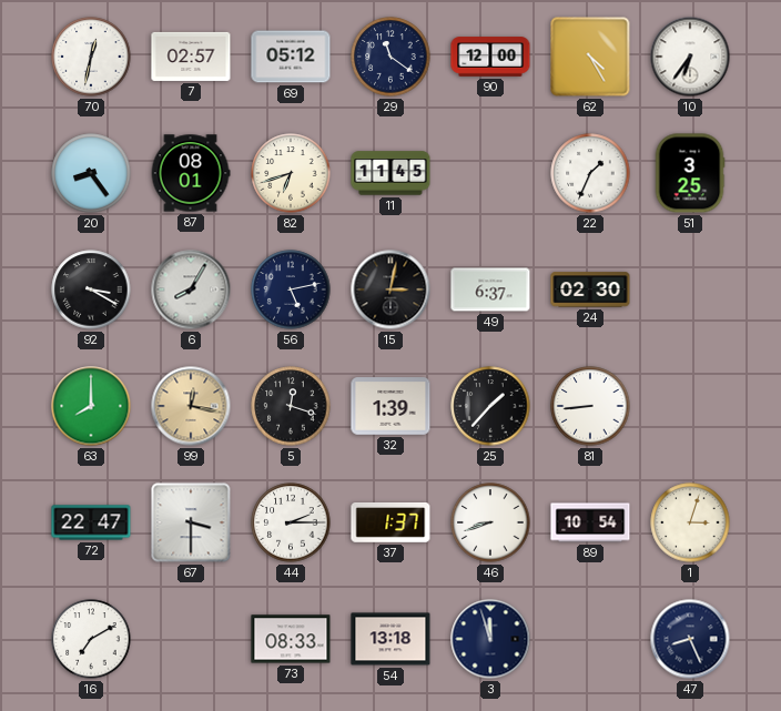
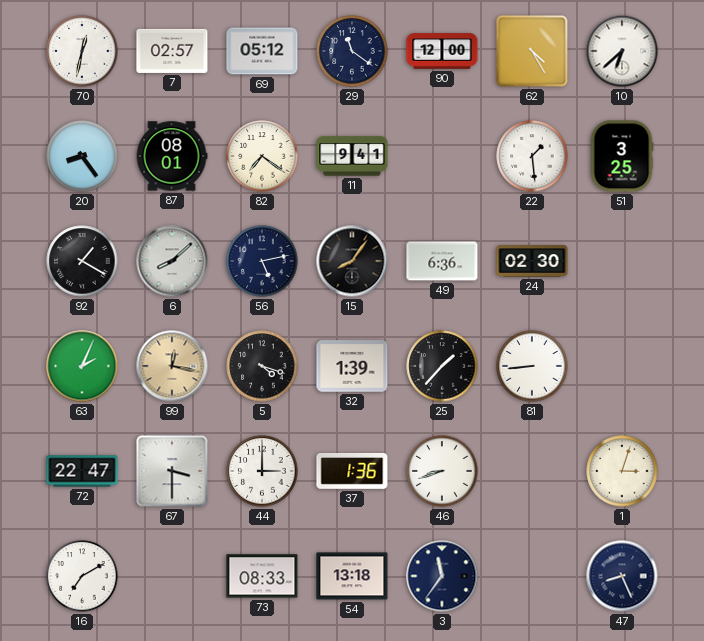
10: 6:36 -> 6:38 (622, 51)
82: 6:42 -> 7:21 (262, 156)
11: 11:45 -> 9:41 (352, 156)
22: 1:34 -> 1:29 (532, 156)
92: 3:20 -> 1:20 (82, 261)
6: 8:05 -> 8:08 (172, 261)
15: 3:02 -> 8:06 (352, 261)
49: 6:37 -> 6:36 (442, 261)
63: 8:00 -> 2:04 (82, 366)
5: 12:18 -> 4:18 (262, 366)
44: 2:15 -> 3:00 (262, 471)
37: 1:37 -> 1:36 (352, 472)
89: 10:54 -> none (590, 522)
3: 11:57 -> 11:36 (442, 576)
